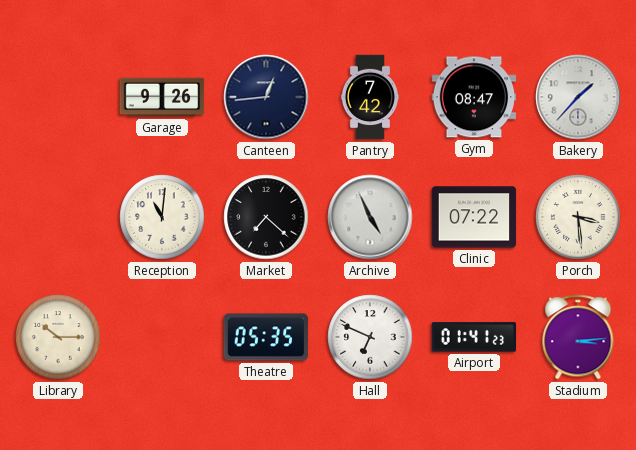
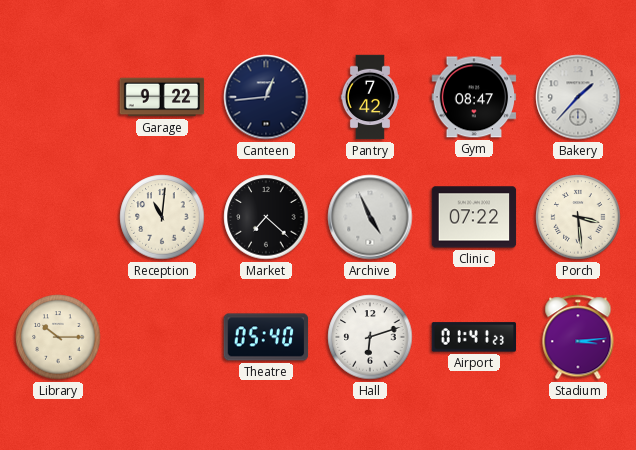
Garage: 9:26 -> 9:22 (162, 97)
Theatre: 05:35 -> 05:40 (266, 337)
Hall: 6:49 -> 6:12 (370, 337)
